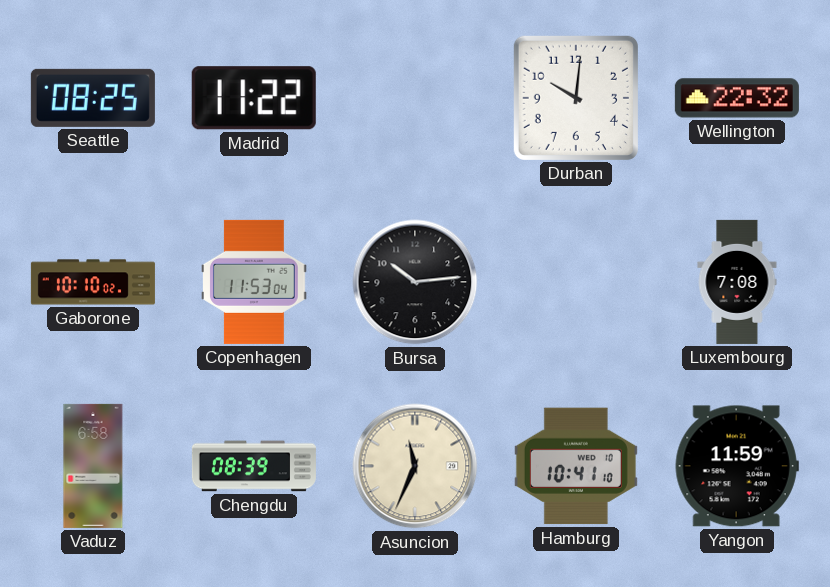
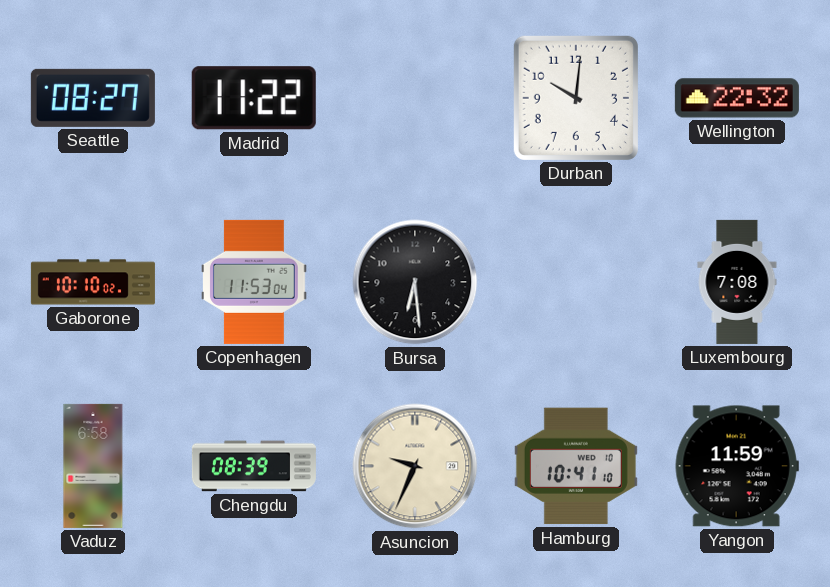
Seattle: 08:25 -> 08:27 (93, 98)
Bursa: 10:14 -> 6:29 (415, 282)
Asuncion: 11:34 -> 9:34 (415, 466)
